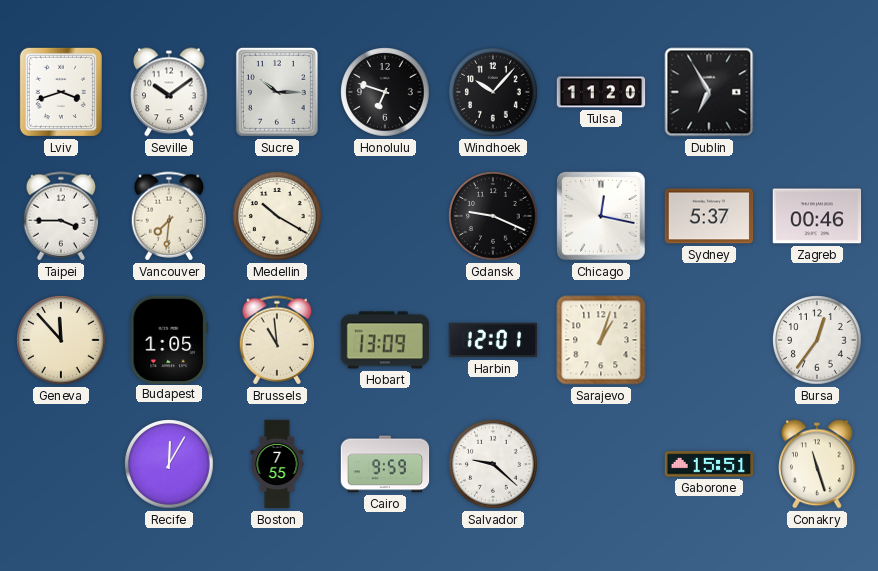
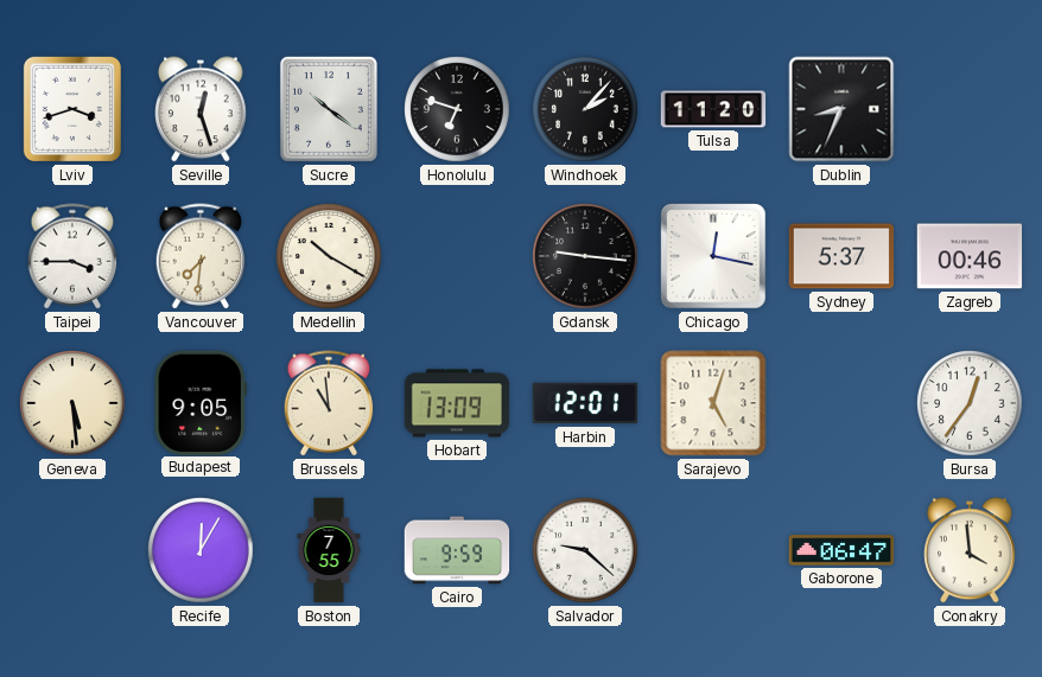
Seville: 10:09 -> 12:27 (201, 109)
Sucre: 10:15 -> 10:21 (329, 109)
Windhoek: 10:07 -> 2:07 (585, 109)
Dublin: 6:55 -> 8:34 (841, 109)
Gdansk: 9:19 -> 9:16 (585, 256)
Geneva: 11:53 -> 5:29 (72, 403)
Budapest: 1:05 -> 9:05 (201, 402)
Sarajevo: 1:03 -> 5:03 (713, 403)
Gaborone: 15:51 -> 06:47 (841, 550)
Conakry: 11:27 -> 3:59 (970, 550)
